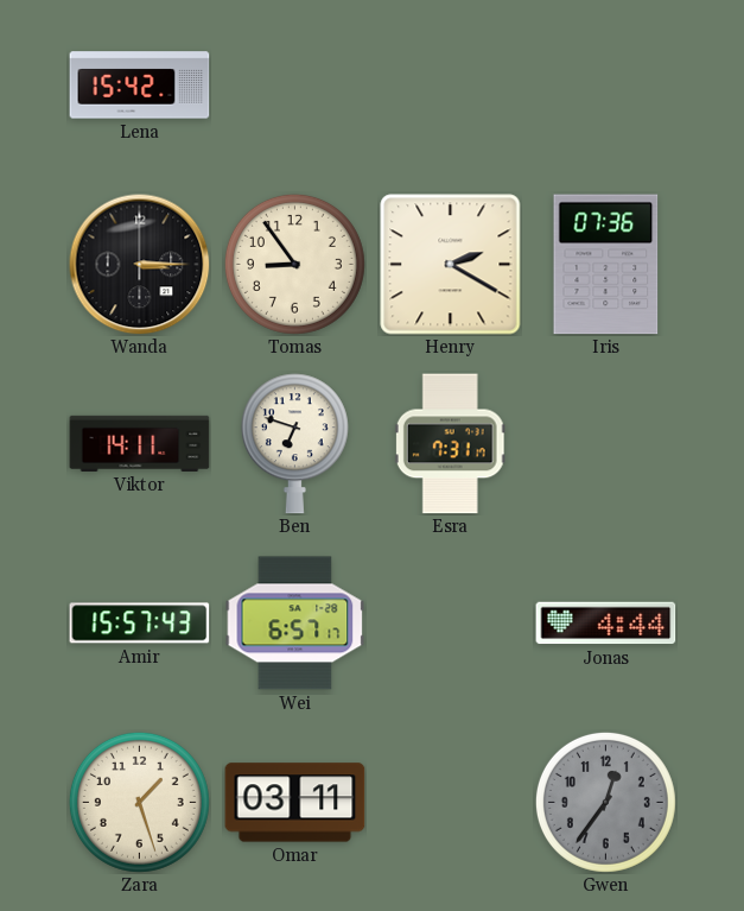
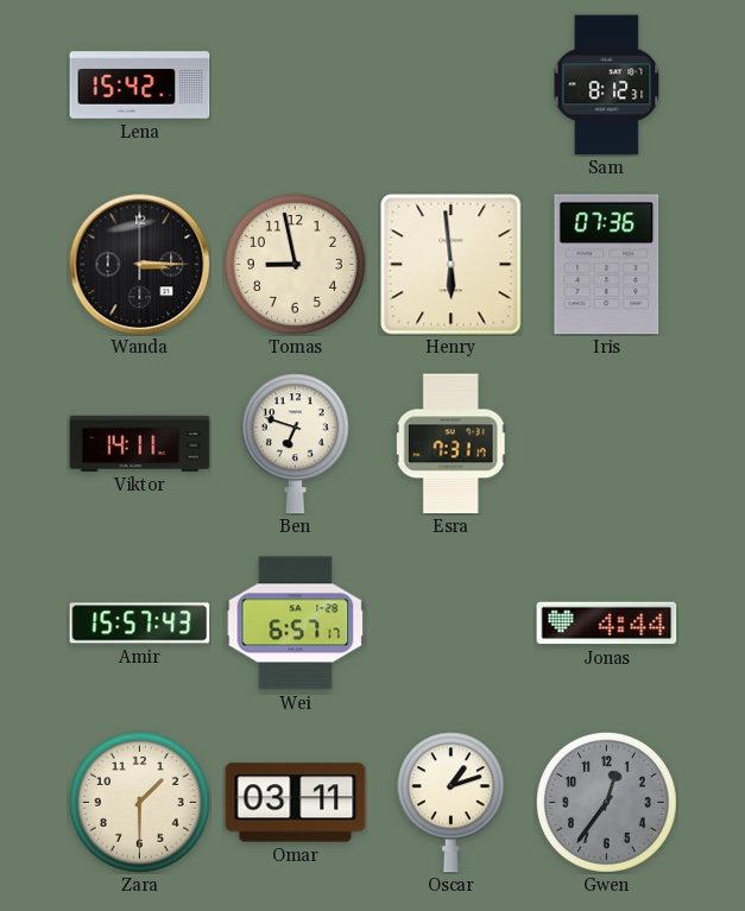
Sam: none -> 8:12 (607, 86)
Tomas: 8:54 -> 8:58 (295, 264)
Henry: 2:20 -> 5:59 (452, 265)
Zara: 1:27 -> 1:30 (139, 802)
Oscar: none -> 1:12 (450, 803)
